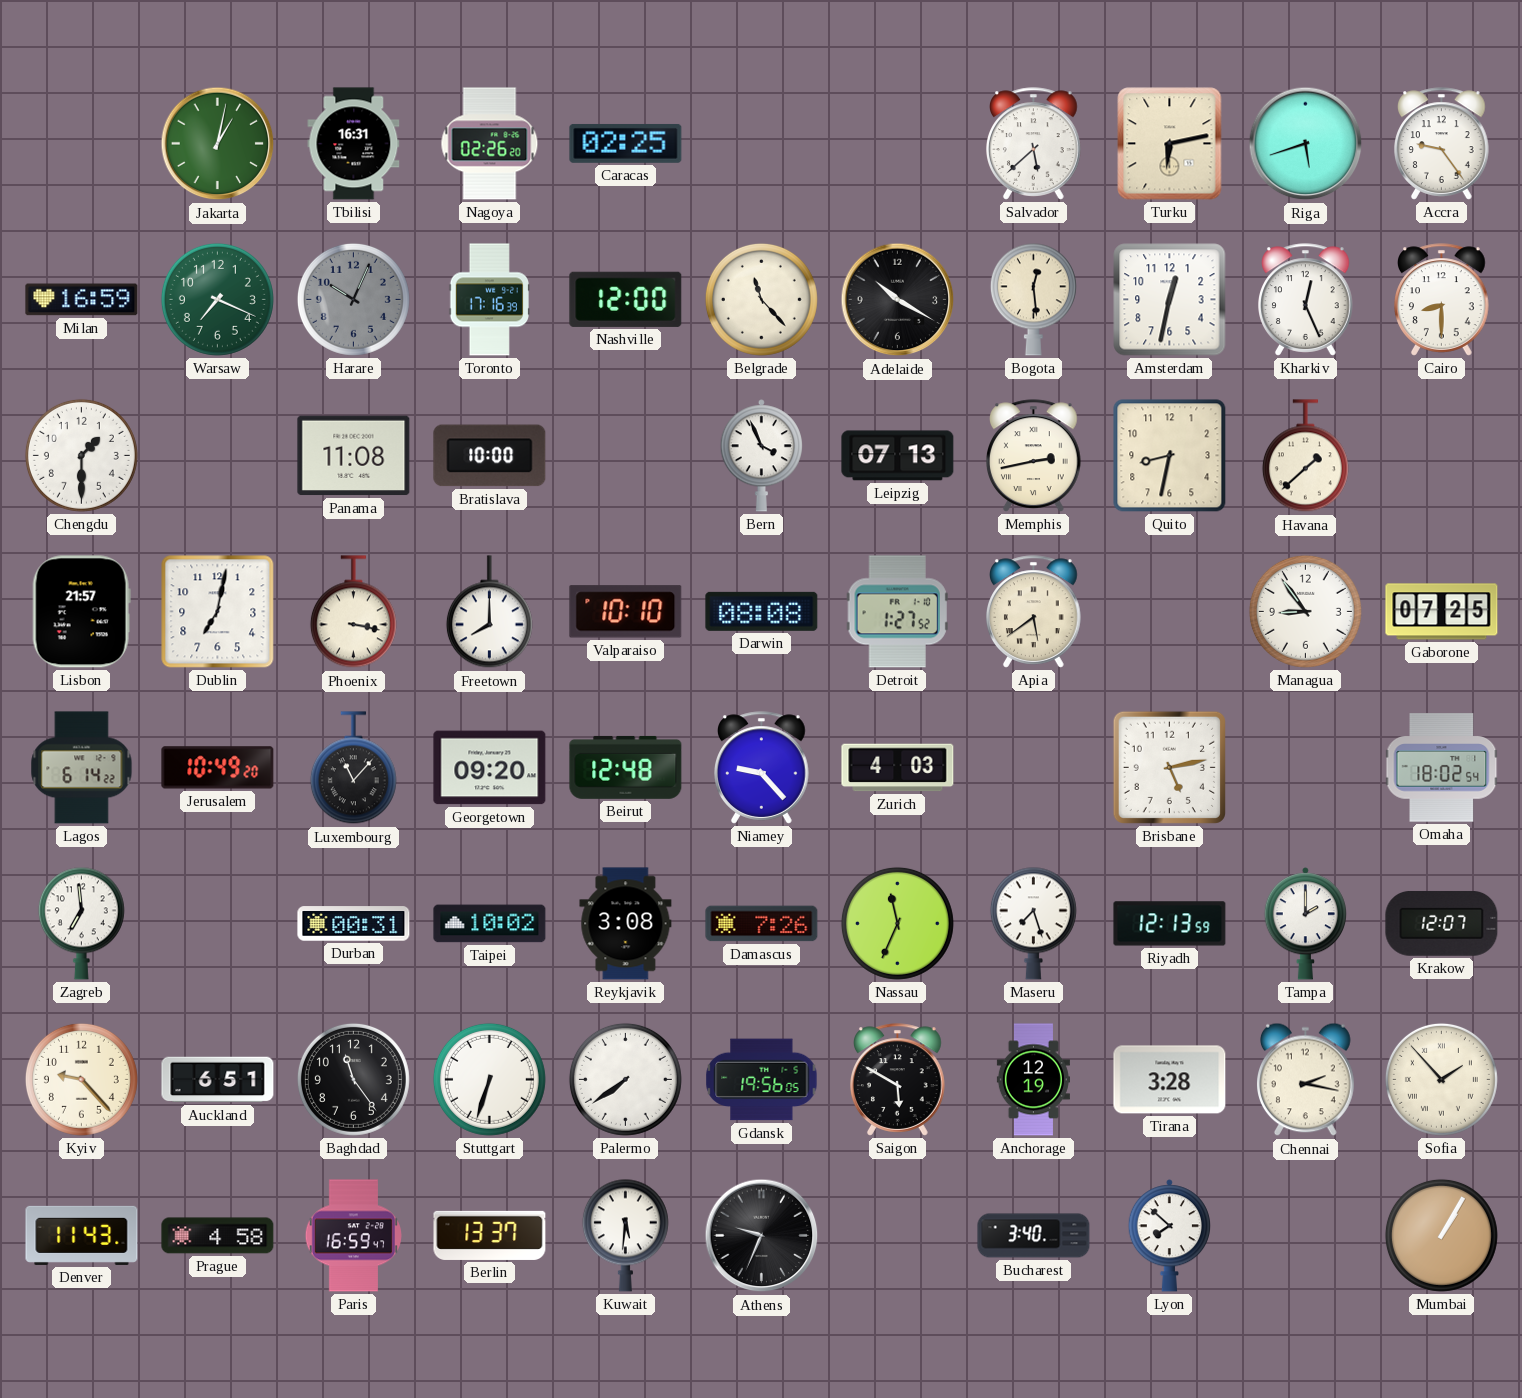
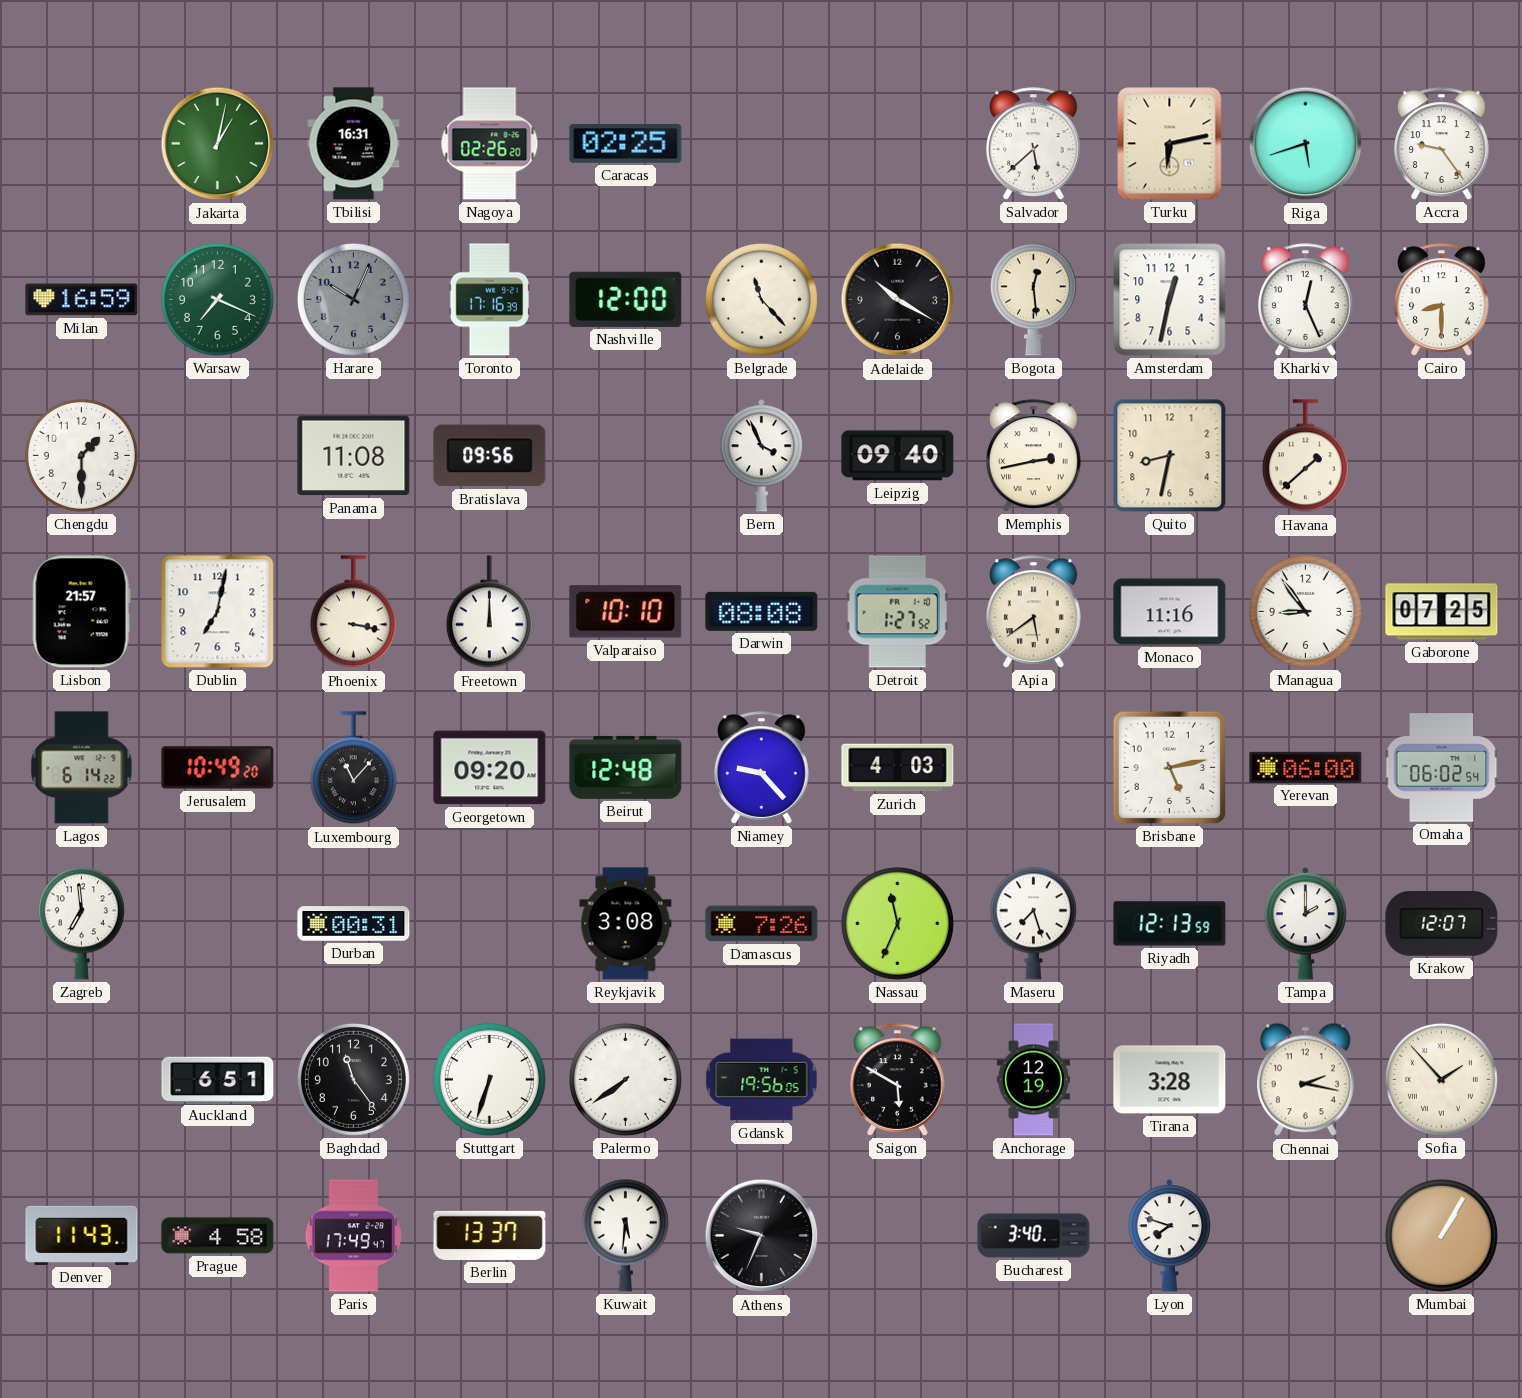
Bratislava: 10:00 -> 09:56 (490, 456)
Leipzig: 07:13 -> 09:40 (898, 456)
Freetown: 8:00 -> 12:00 (489, 612)
Monaco: none -> 11:16 (1170, 612)
Yerevan: none -> 06:00 (1306, 767)
Omaha: 18:02 -> 06:02 (1442, 768)
Taipei: 10:02 -> none (490, 924)
Kyiv: 9:23 -> none (81, 1079)
Paris: 16:59 -> 17:49 (353, 1236)
Lyon: 7:52 -> 7:48 (1169, 1236)
